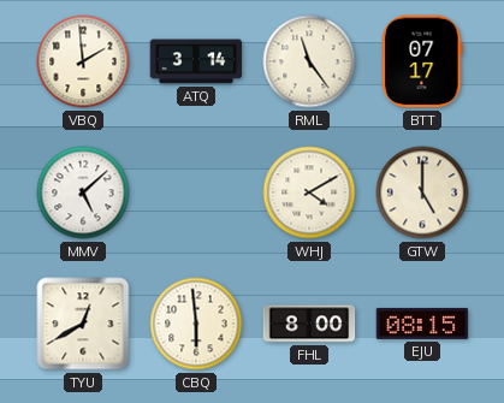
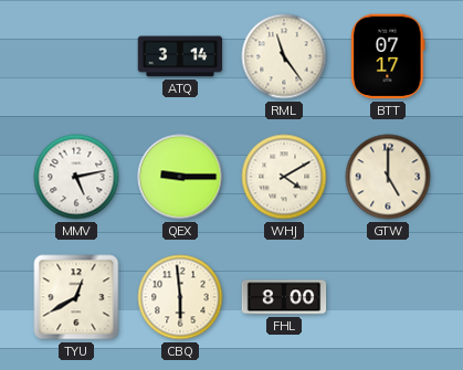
VBQ: 1:59 -> none (83, 61)
MMV: 5:08 -> 5:13 (76, 177)
QEX: none -> 9:15 (180, 177)
EJU: 08:15 -> none (422, 324)
